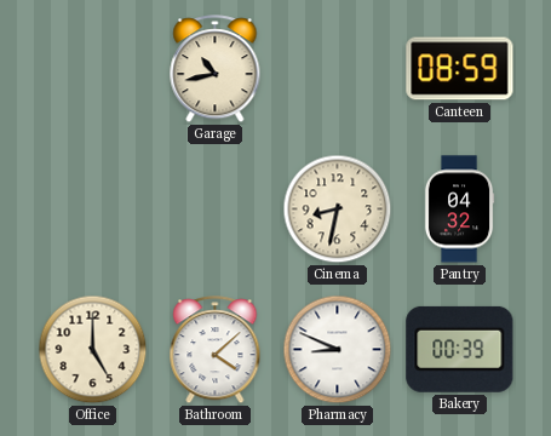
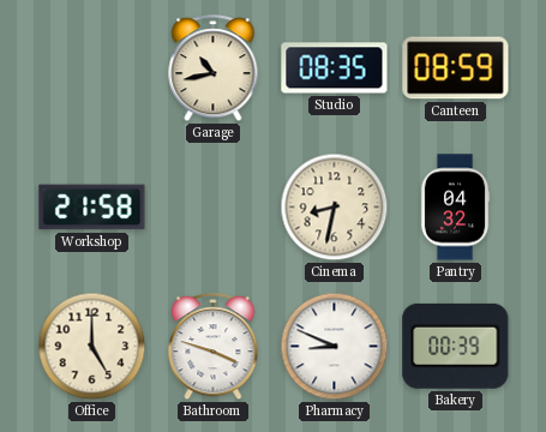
Studio: none -> 08:35 (335, 68)
Workshop: none -> 21:58 (92, 208)
Bathroom: 4:08 -> 3:48 (214, 347)
